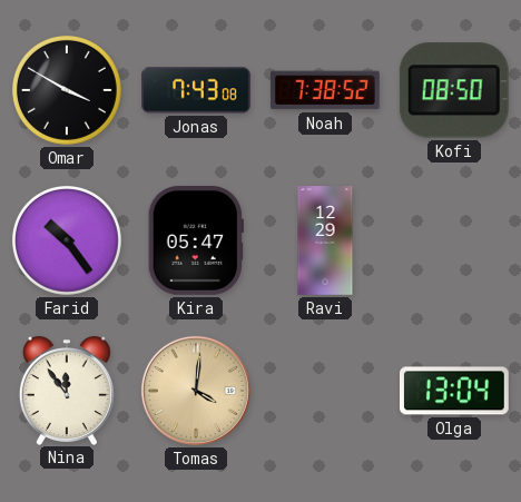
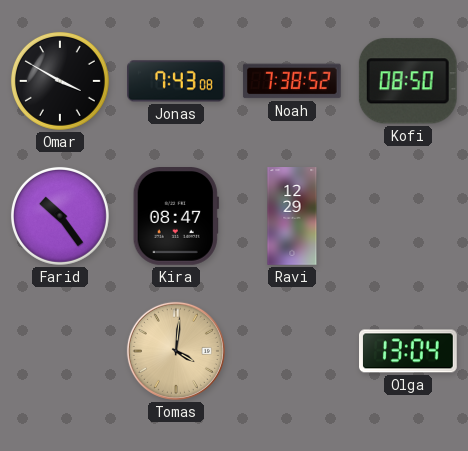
Kira: 05:47 -> 08:47 (176, 217)
Nina: 11:54 -> none (67, 390)
